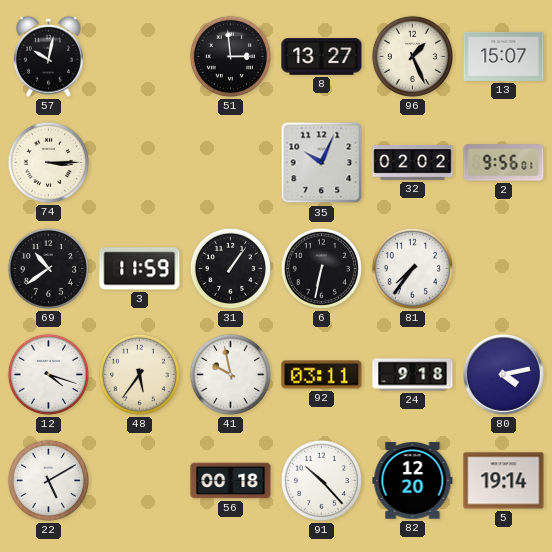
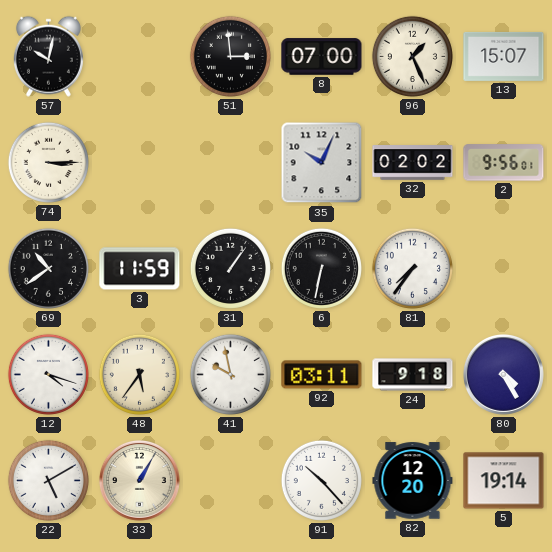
8: 13:27 -> 07:00 (322, 57)
80: 4:13 -> 4:25 (503, 374)
33: none -> 1:05 (139, 480)
56: 00:18 -> none (231, 481)
